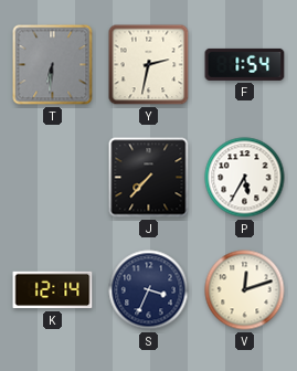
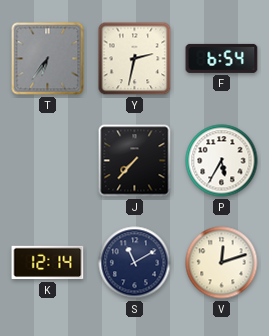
T: 6:31 -> 6:36 (48, 59)
F: 1:54 -> 6:54 (222, 58)
S: 3:34 -> 11:10 (135, 263)
